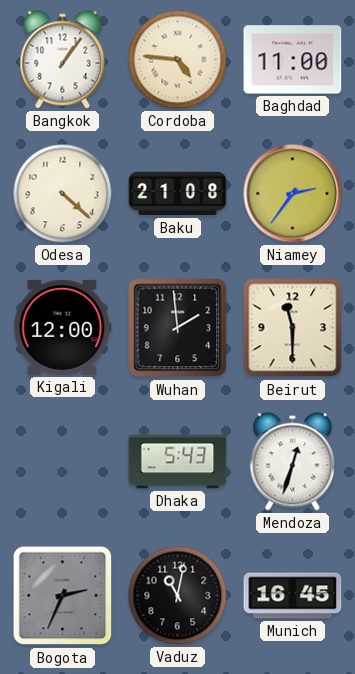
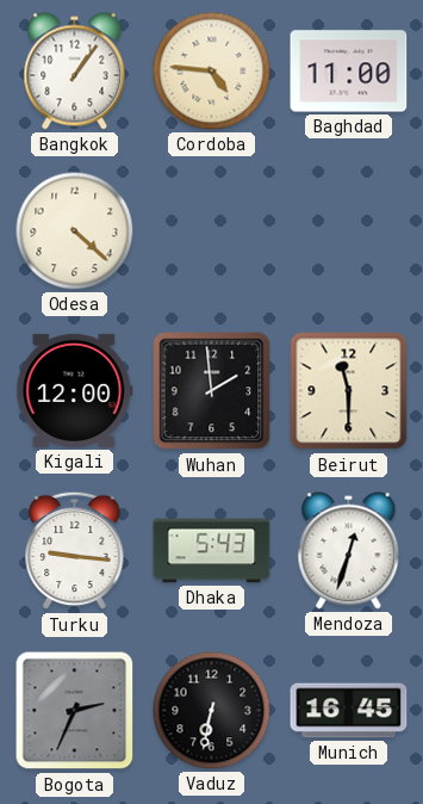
Baku: 21:08 -> none (178, 194)
Niamey: 2:36 -> none (293, 194)
Turku: none -> 9:16 (75, 551)
Vaduz: 11:02 -> 6:32 (212, 711)
